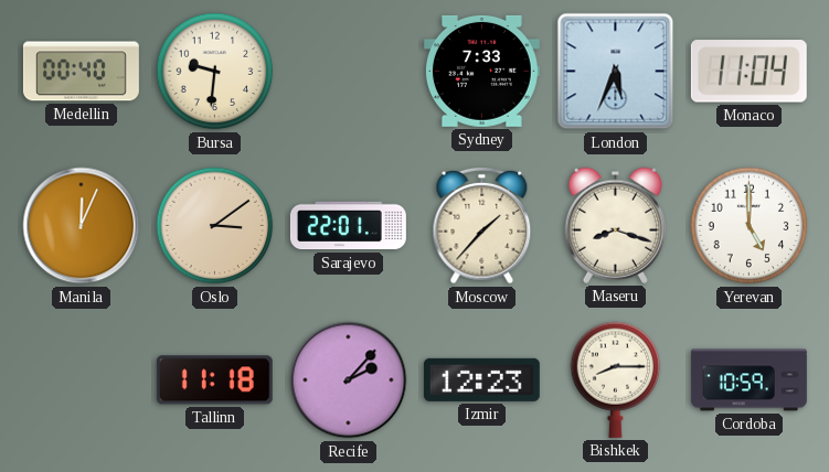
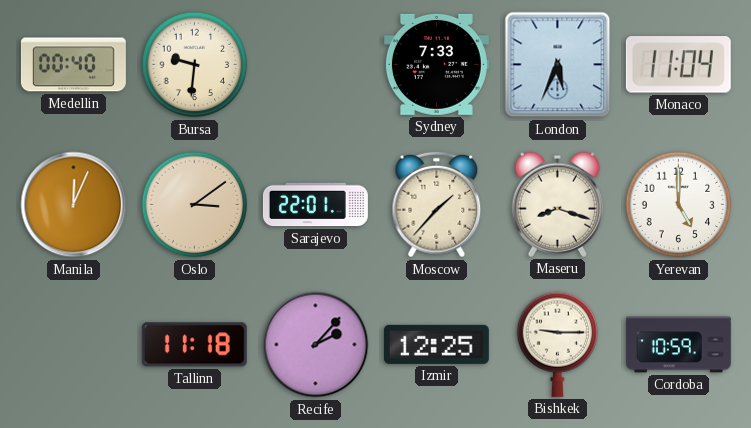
Izmir: 12:23 -> 12:25 (436, 344)
Bishkek: 8:15 -> 9:15 (558, 344)
